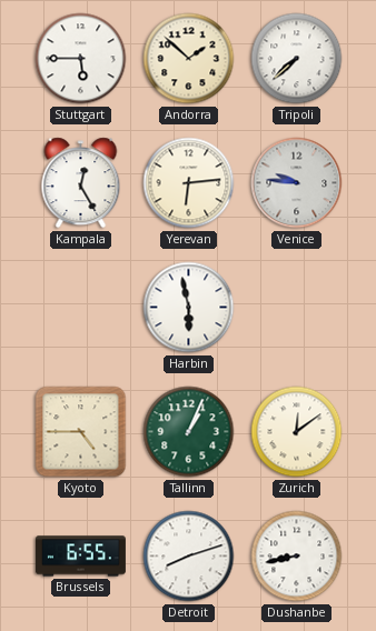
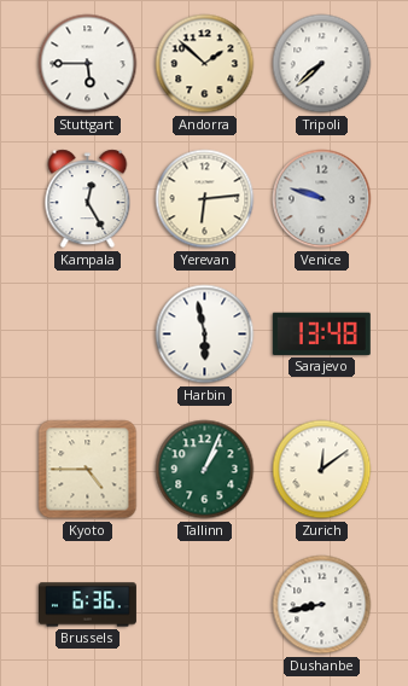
Venice: 9:46 -> 9:48 (322, 199)
Sarajevo: none -> 13:48 (321, 333)
Brussels: 6:55 -> 6:36 (87, 605)
Detroit: 8:12 -> none (189, 557)
